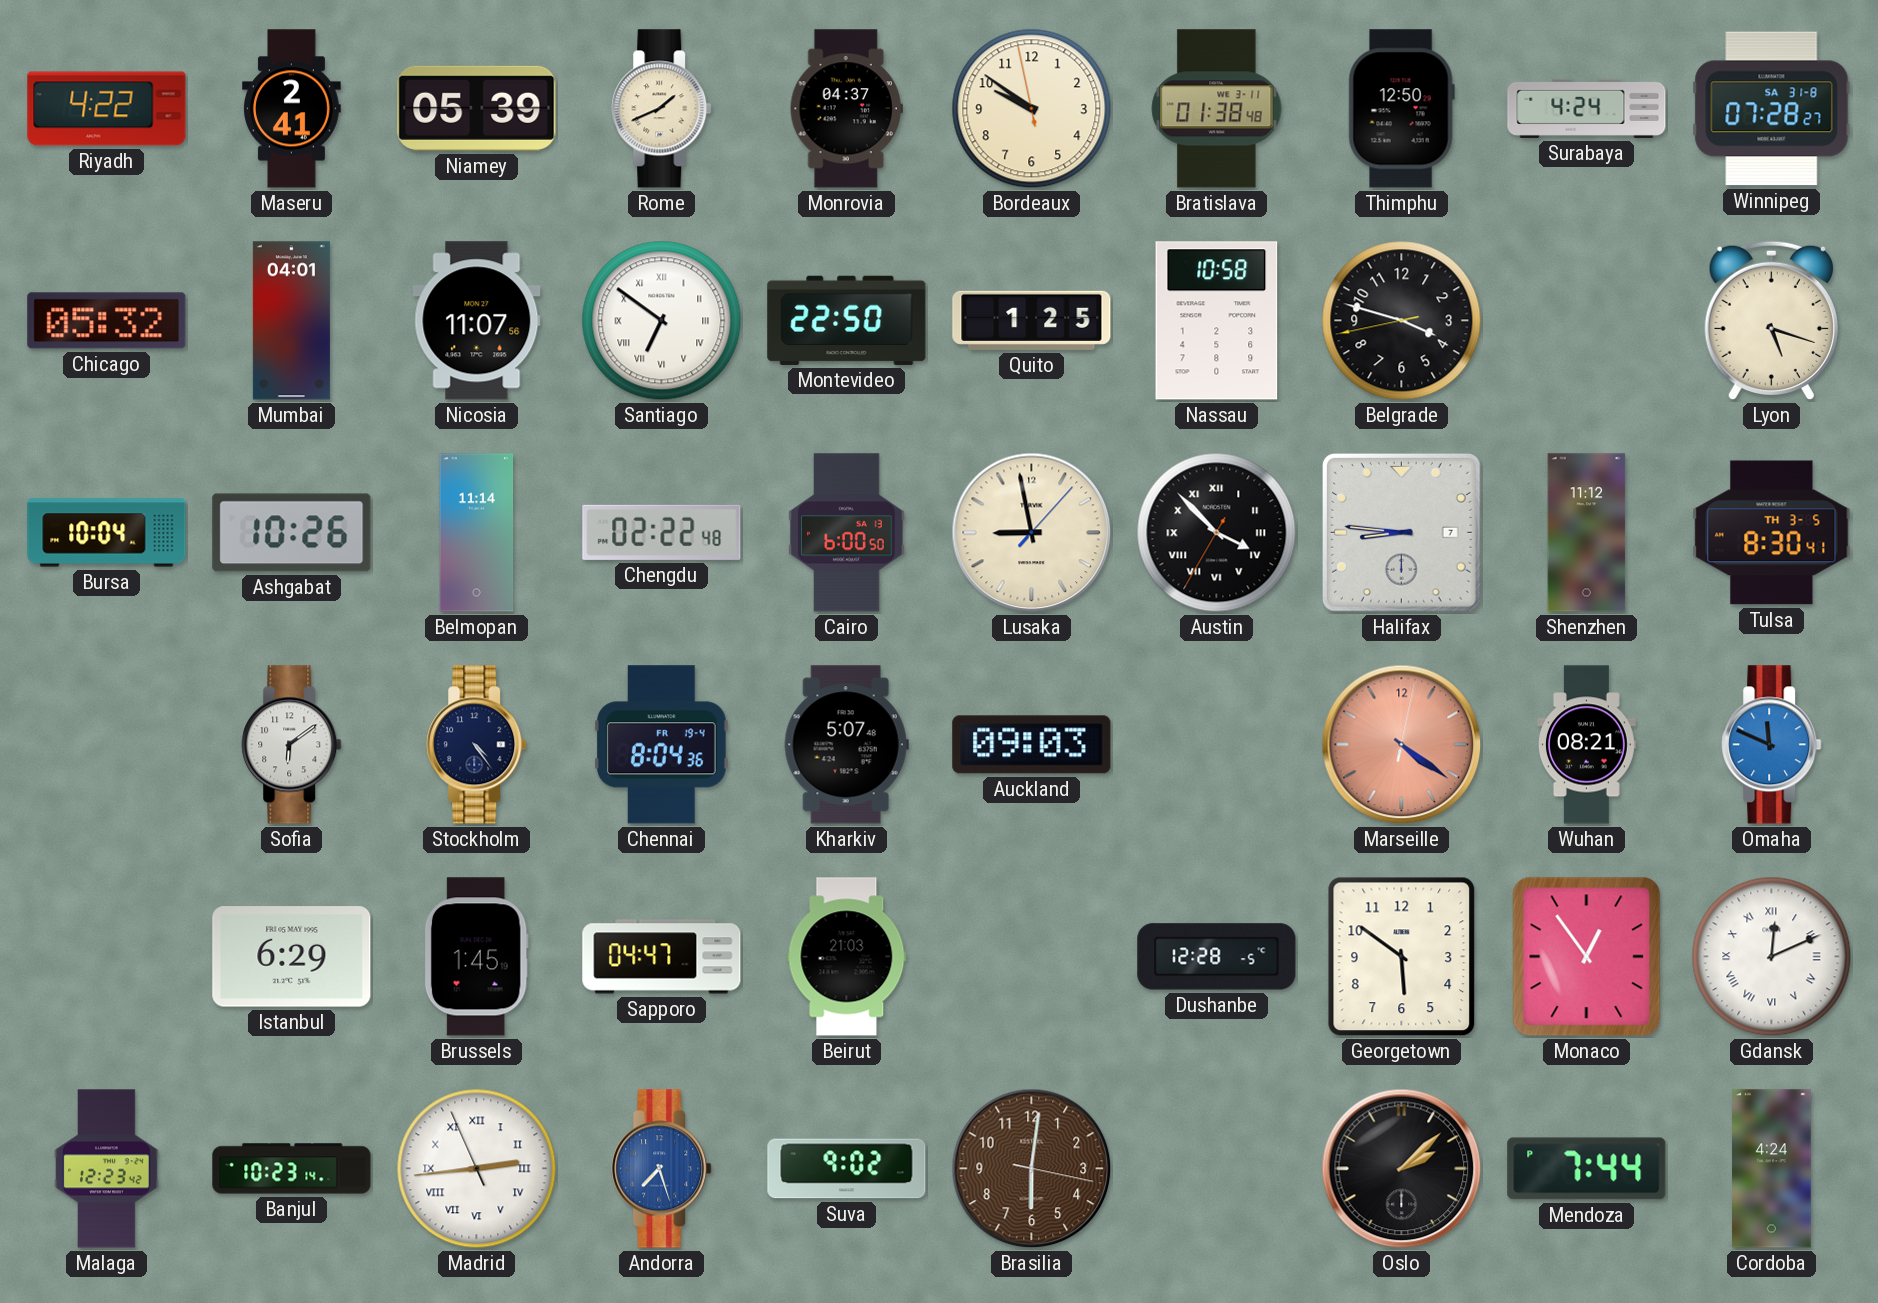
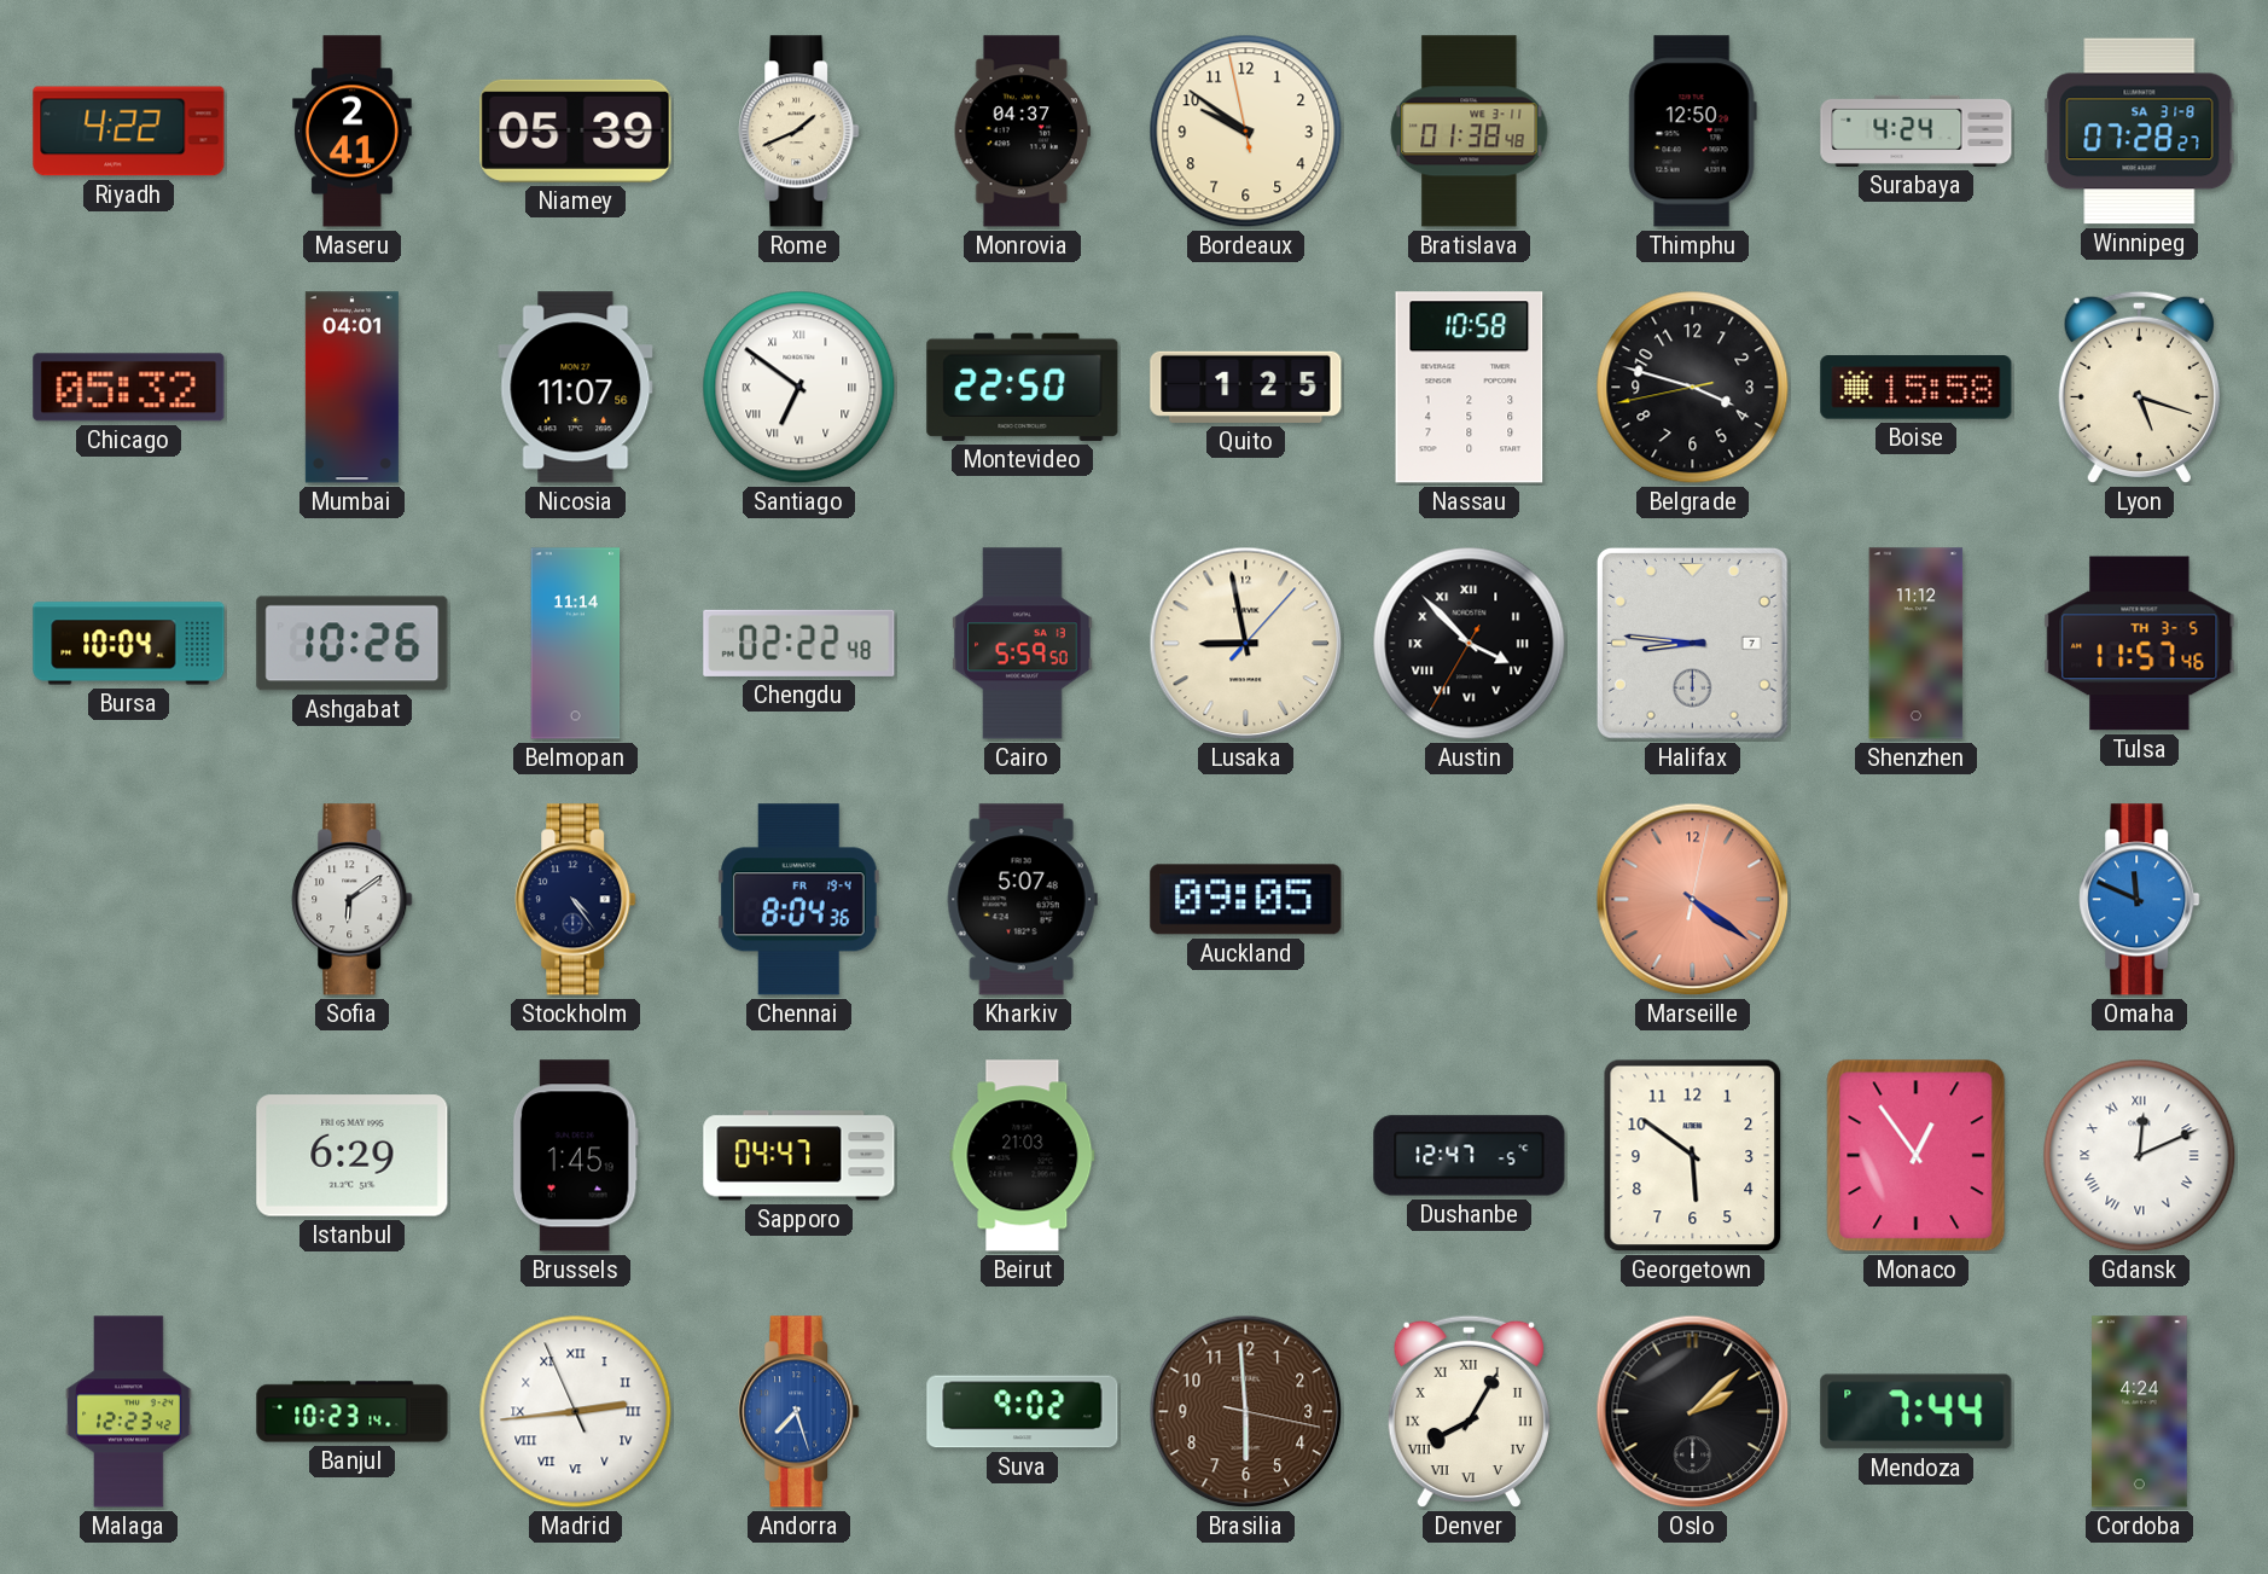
Boise: none -> 15:58 (1917, 388)
Cairo: 6:00 -> 5:59 (1023, 644)
Tulsa: 8:30 -> 11:57 (2140, 644)
Auckland: 09:03 -> 09:05 (1246, 900)
Wuhan: 08:21 -> none (1587, 745)
Dushanbe: 12:28 -> 12:47 (1470, 1156)
Brasilia: 6:01 -> 5:59 (1246, 1412)
Denver: none -> 8:05 (1469, 1412)
